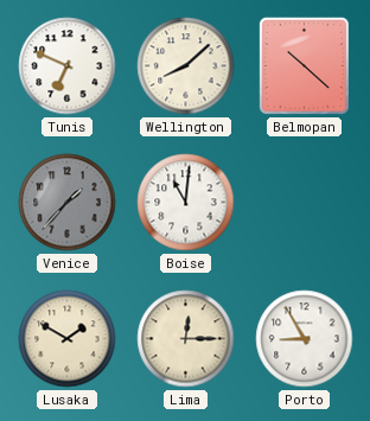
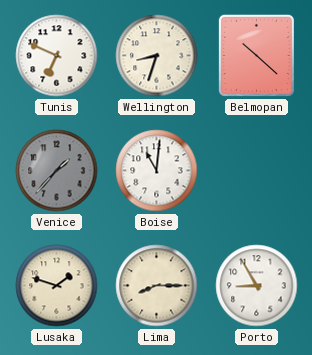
Wellington: 8:08 -> 8:33 (157, 56)
Lusaka: 1:50 -> 1:48 (57, 286)
Lima: 12:15 -> 8:15 (157, 286)
